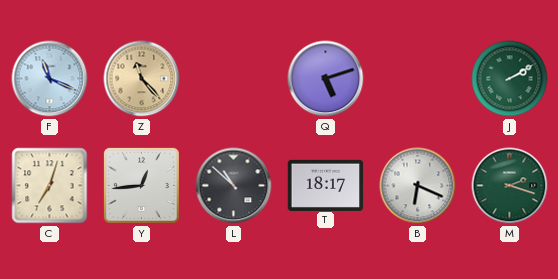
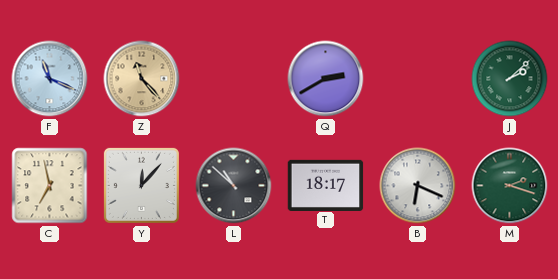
Q: 5:12 -> 2:40 (326, 79)
J: 2:10 -> 2:08 (510, 79)
C: 7:03 -> 6:58 (50, 186)
Y: 12:44 -> 12:07 (141, 185)
